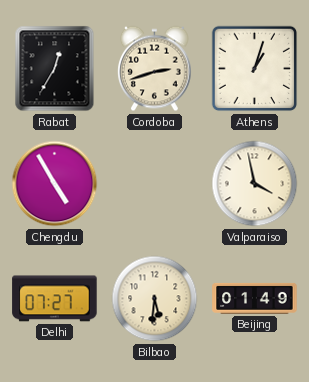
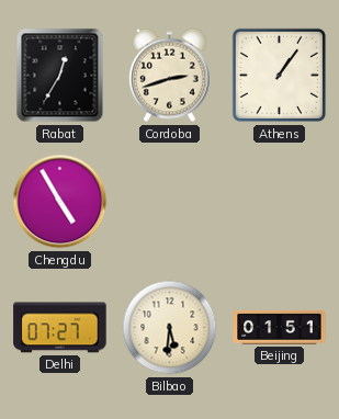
Athens: 1:03 -> 1:06 (280, 76)
Valparaiso: 3:58 -> none (255, 184)
Beijing: 01:49 -> 01:51 (280, 327)
